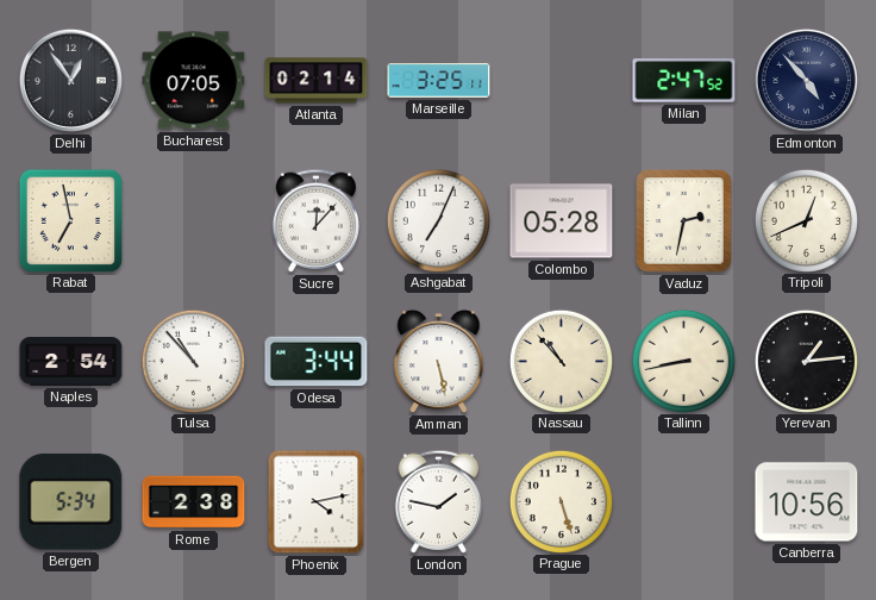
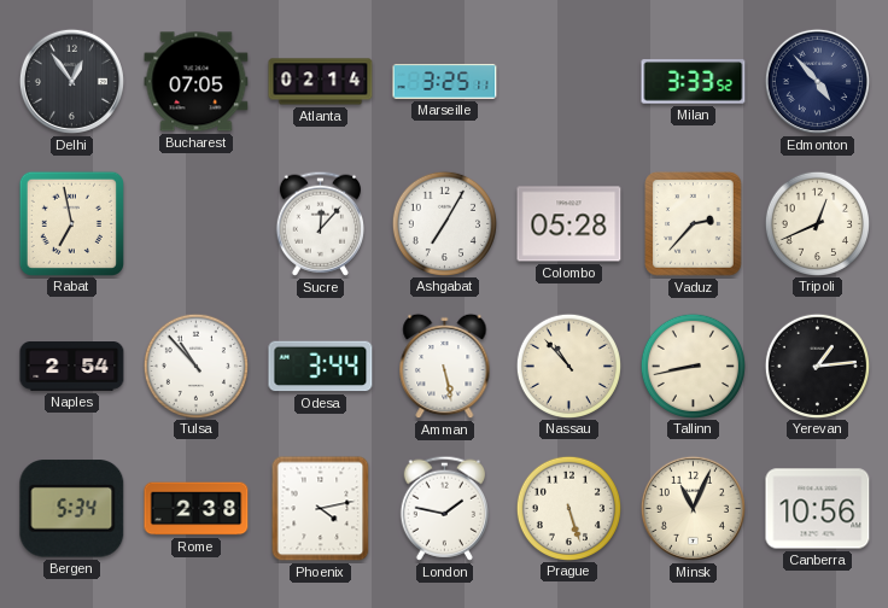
Milan: 2:47 -> 3:33 (694, 82)
Ashgabat: 7:04 -> 7:05 (444, 223)
Vaduz: 2:32 -> 2:37 (694, 224)
Minsk: none -> 11:04 (693, 508)
